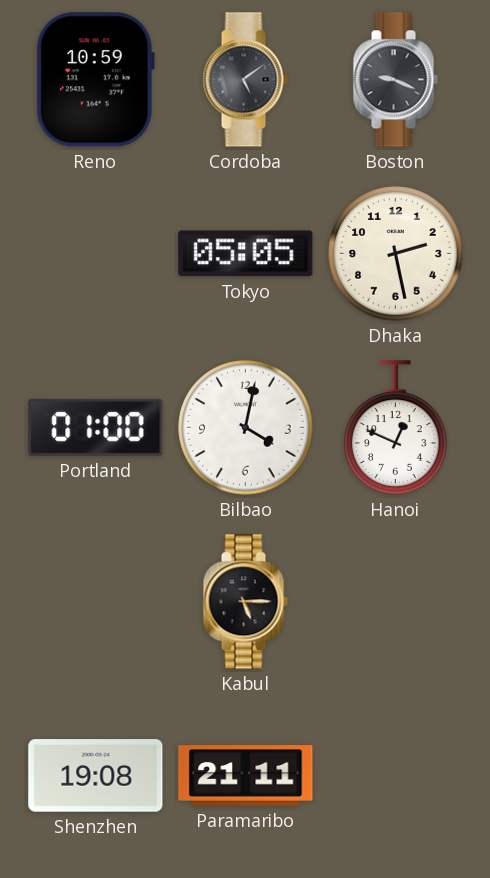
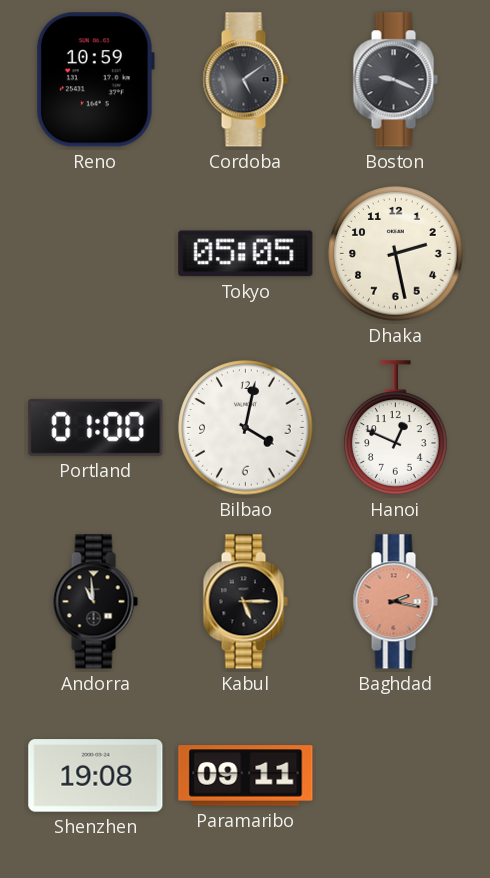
Andorra: none -> 10:59 (95, 602)
Baghdad: none -> 2:17 (395, 602)
Paramaribo: 21:11 -> 09:11 (246, 776)
